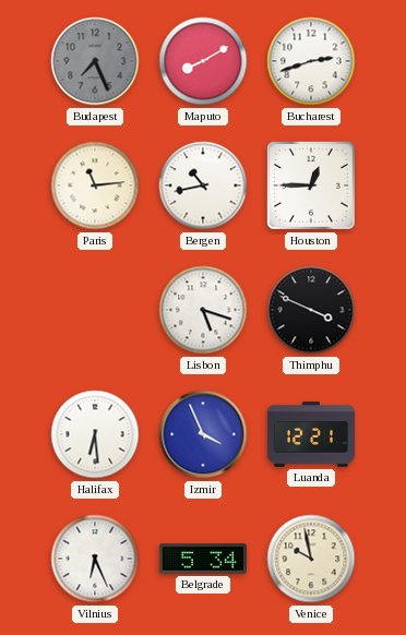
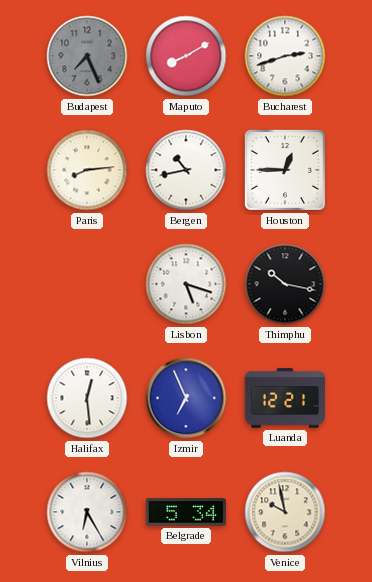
Paris: 11:14 -> 8:14 (87, 170)
Thimphu: 3:49 -> 10:17 (285, 284)
Halifax: 6:29 -> 12:29 (87, 398)
Izmir: 3:56 -> 6:56 (186, 398)
Vilnius: 6:26 -> 6:25 (87, 512)
